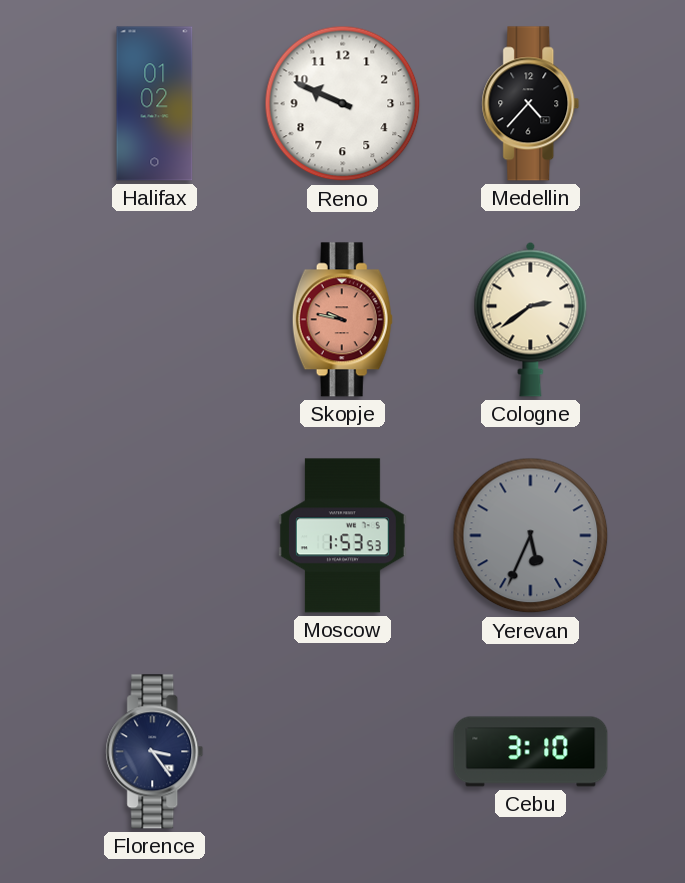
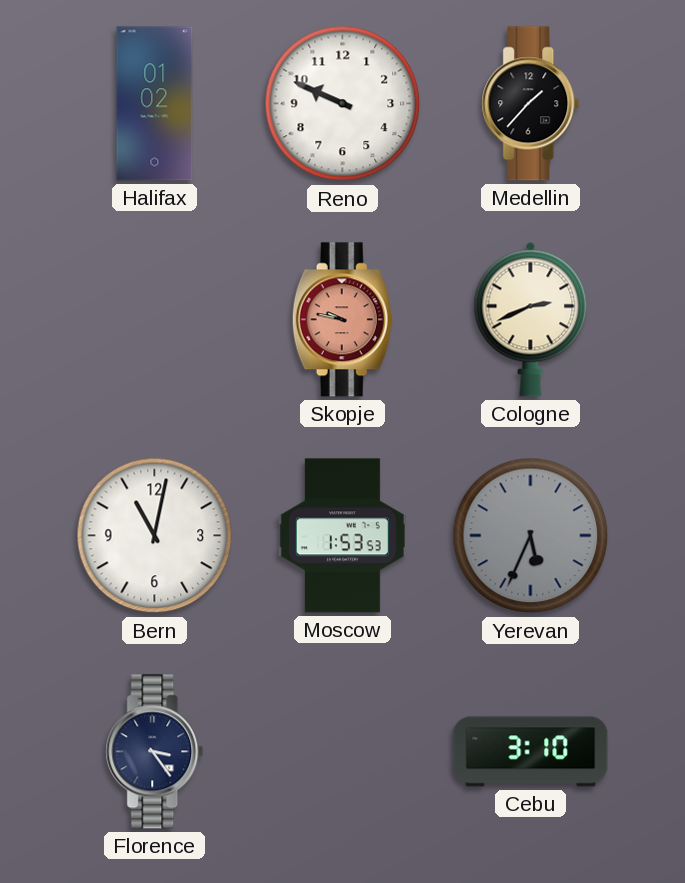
Medellin: 4:37 -> 1:37 (531, 104)
Cologne: 2:39 -> 2:41 (531, 319)
Bern: none -> 11:02 (155, 536)
